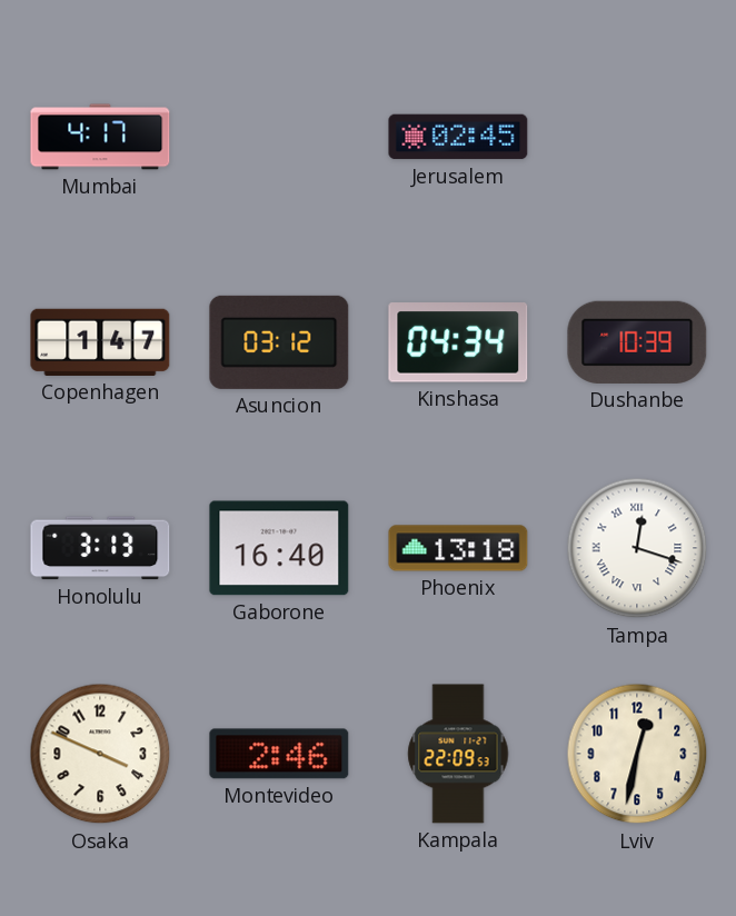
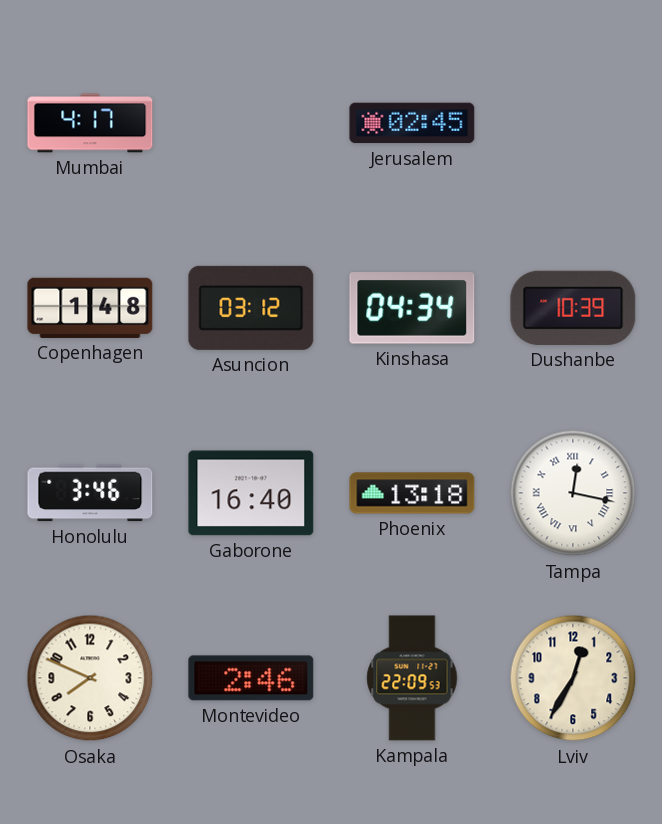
Copenhagen: 1:47 -> 1:48 (90, 308)
Honolulu: 3:13 -> 3:46 (90, 493)
Tampa: 12:18 -> 12:17 (573, 493)
Osaka: 3:49 -> 7:49 (90, 678)
Lviv: 12:32 -> 12:35 (573, 678)
